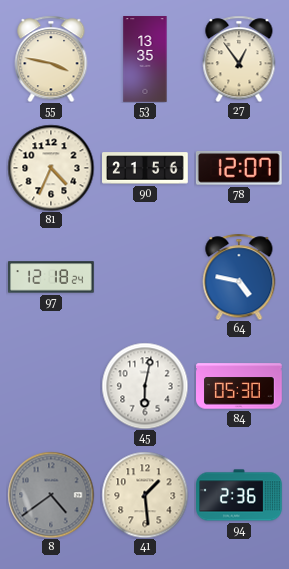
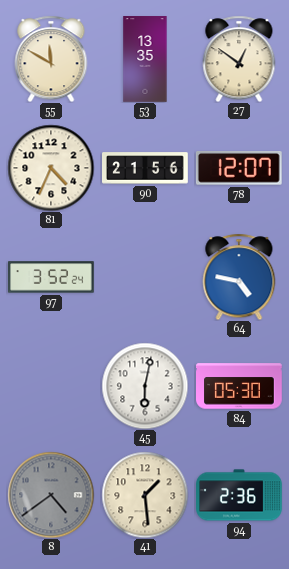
55: 3:47 -> 11:50 (51, 59)
27: 12:54 -> 12:51 (239, 59)
97: 12:18 -> 3:52 (52, 277)
